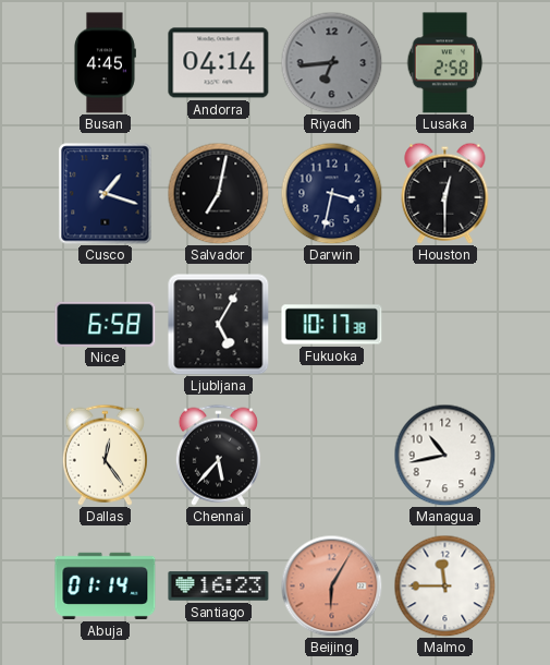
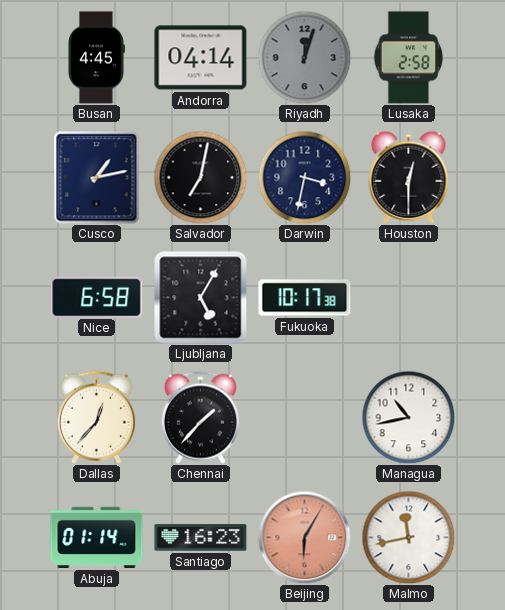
Riyadh: 6:44 -> 12:03 (304, 57)
Cusco: 1:18 -> 1:13 (97, 178)
Dallas: 12:24 -> 12:37 (96, 417)
Chennai: 5:37 -> 1:37 (200, 417)
Malmo: 11:45 -> 11:43 (408, 537)
